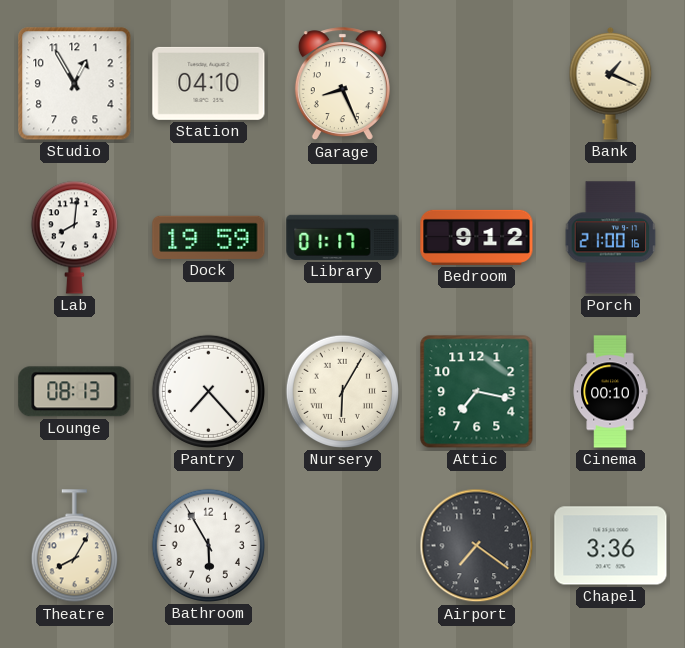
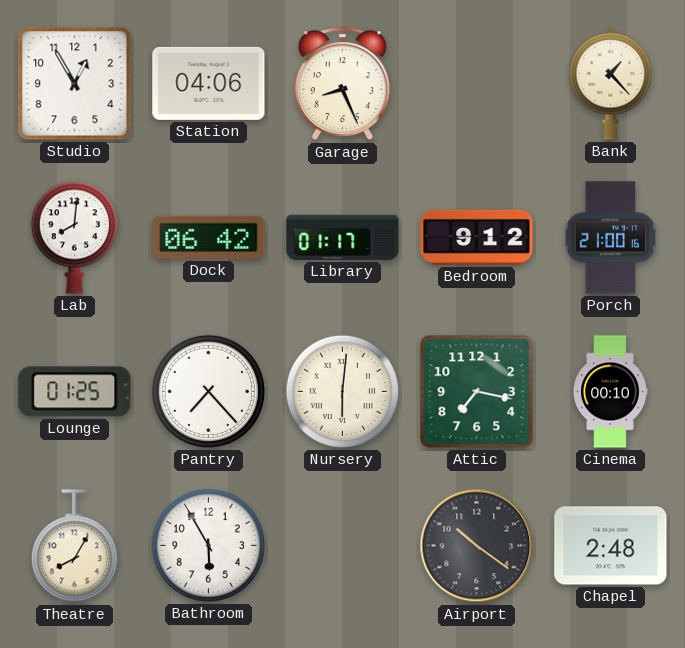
Station: 04:10 -> 04:06 (209, 83)
Bank: 1:19 -> 1:23 (611, 83)
Dock: 19:59 -> 06:42 (209, 237)
Lounge: 08:13 -> 01:25 (75, 392)
Nursery: 6:05 -> 6:01 (342, 391)
Airport: 7:21 -> 10:21 (477, 546)
Chapel: 3:36 -> 2:48 (611, 546)
